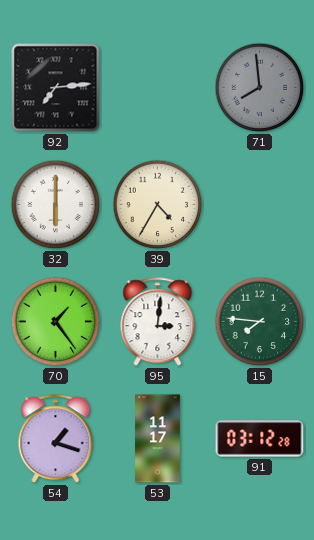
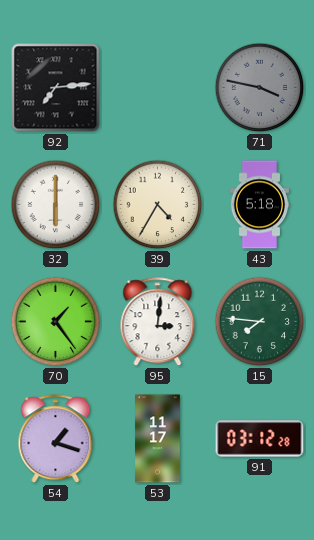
71: 7:59 -> 3:47 (260, 88)
43: none -> 5:18 (260, 205)
